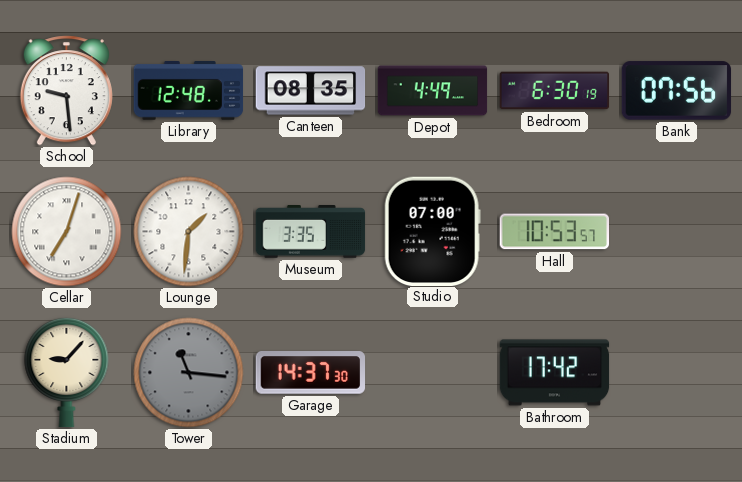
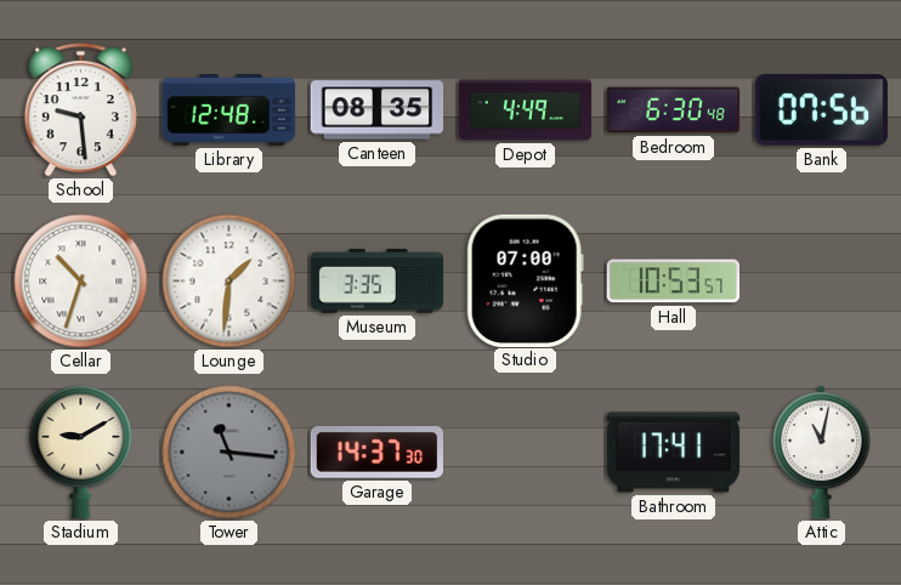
Bedroom: 6:30:19 -> 6:30:48 (674, 110)
Cellar: 7:03 -> 10:33 (81, 282)
Stadium: 9:07 -> 9:10 (81, 451)
Bathroom: 17:42 -> 17:41 (674, 453)
Attic: none -> 11:02 (822, 453)
